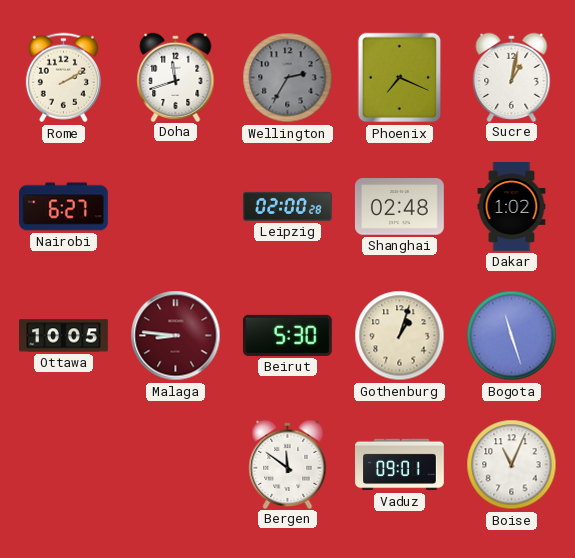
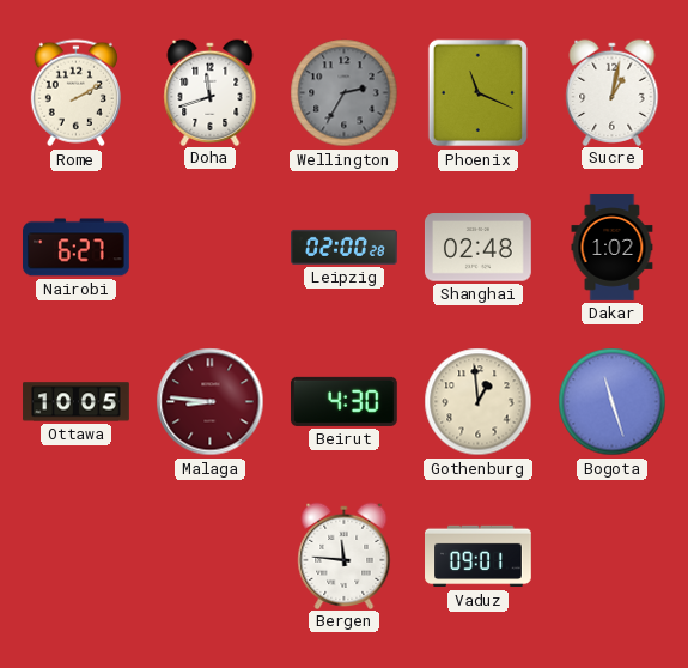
Phoenix: 7:19 -> 11:19 (479, 93)
Beirut: 5:30 -> 4:30 (343, 401)
Gothenburg: 1:03 -> 12:59 (479, 402)
Bergen: 11:51 -> 11:46 (345, 555)
Boise: 11:04 -> none (512, 465)
